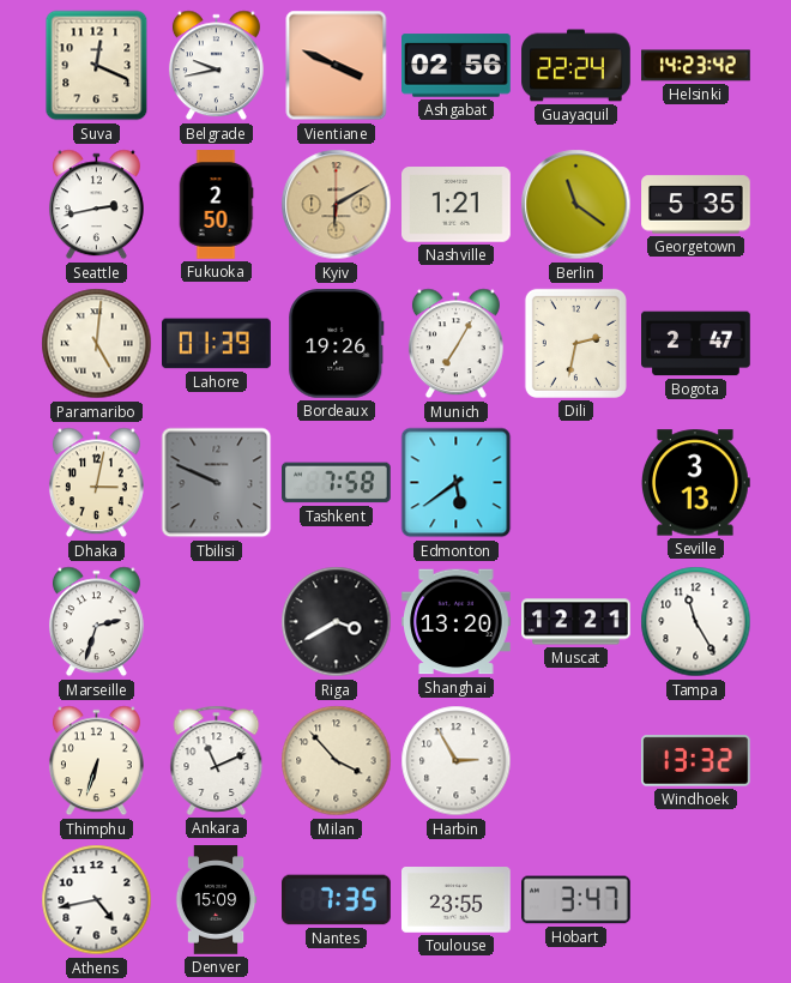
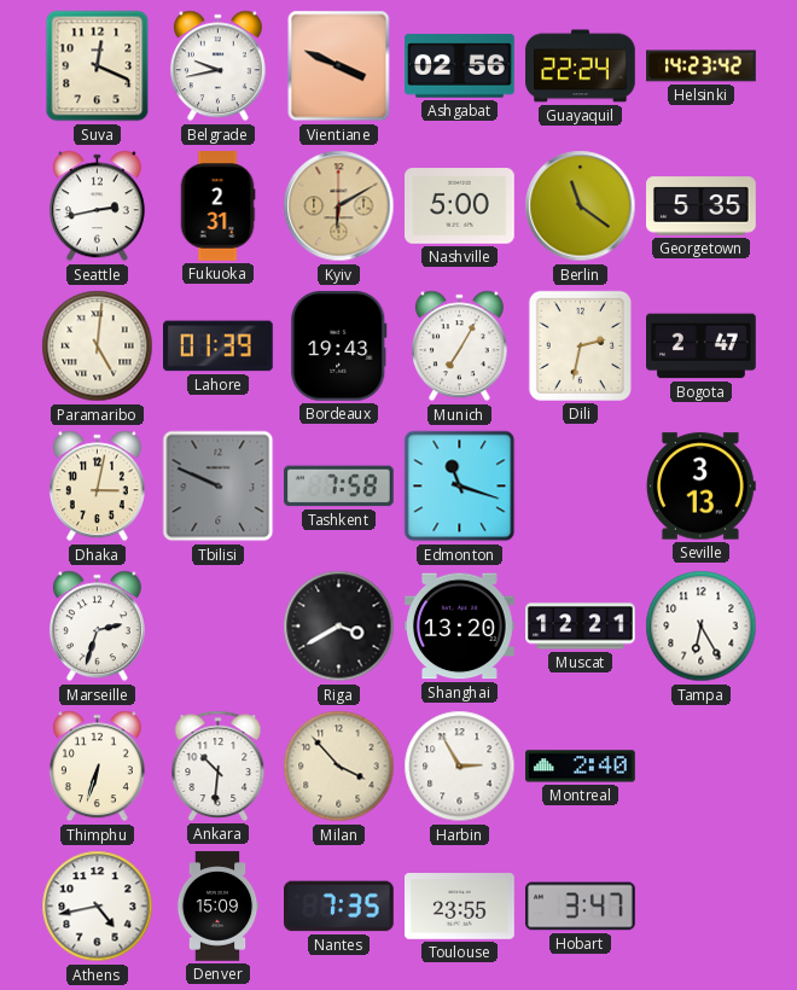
Fukuoka: 2:50 -> 2:31 (217, 206)
Nashville: 1:21 -> 5:00 (460, 206)
Bordeaux: 19:26 -> 19:43 (339, 346)
Edmonton: 5:39 -> 11:18 (460, 487)
Tampa: 11:25 -> 6:25 (702, 627)
Ankara: 11:11 -> 10:31 (219, 765)
Montreal: none -> 2:40 (581, 767)
Windhoek: 13:32 -> none (696, 761)
